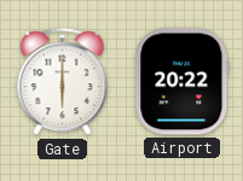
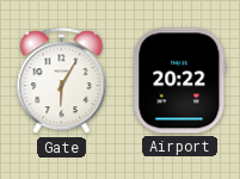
Gate: 6:00 -> 6:05 (62, 81)
